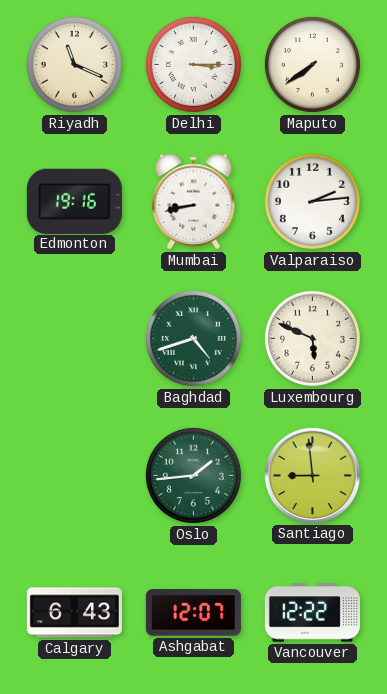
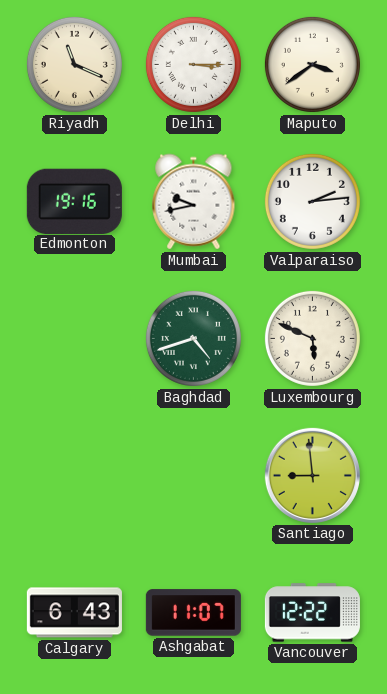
Maputo: 7:39 -> 3:39 (312, 64)
Mumbai: 8:43 -> 9:43 (194, 202)
Oslo: 1:44 -> none (193, 475)
Ashgabat: 12:07 -> 11:07 (193, 613)
